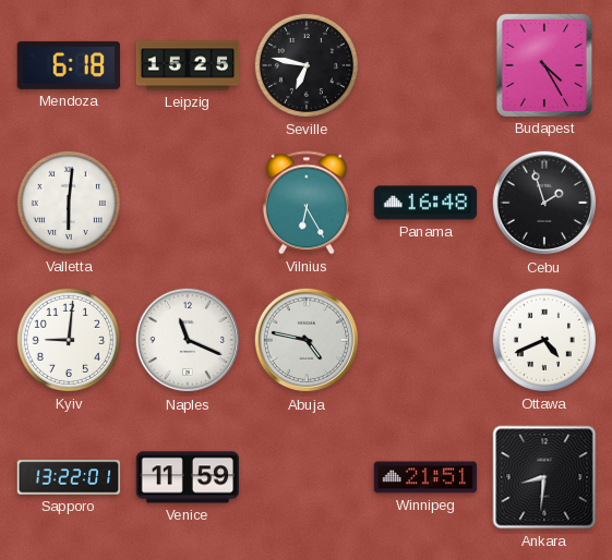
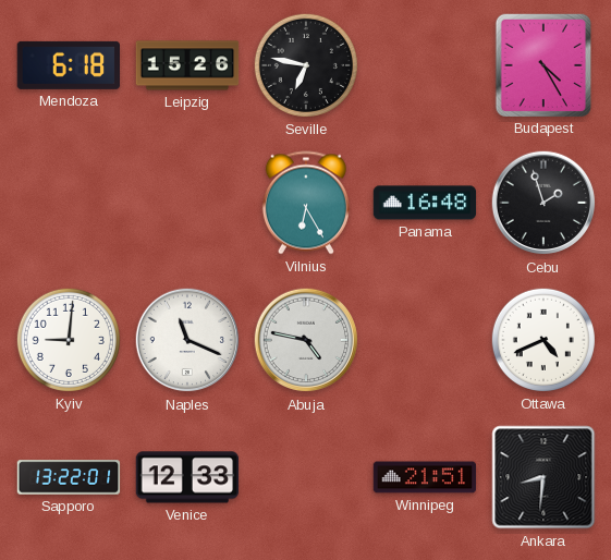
Leipzig: 15:25 -> 15:26 (187, 65)
Valletta: 6:01 -> none (69, 203)
Venice: 11:59 -> 12:33 (187, 477)
